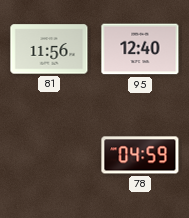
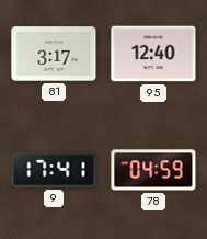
81: 11:56 -> 3:17 (54, 54)
9: none -> 17:41 (54, 170)
